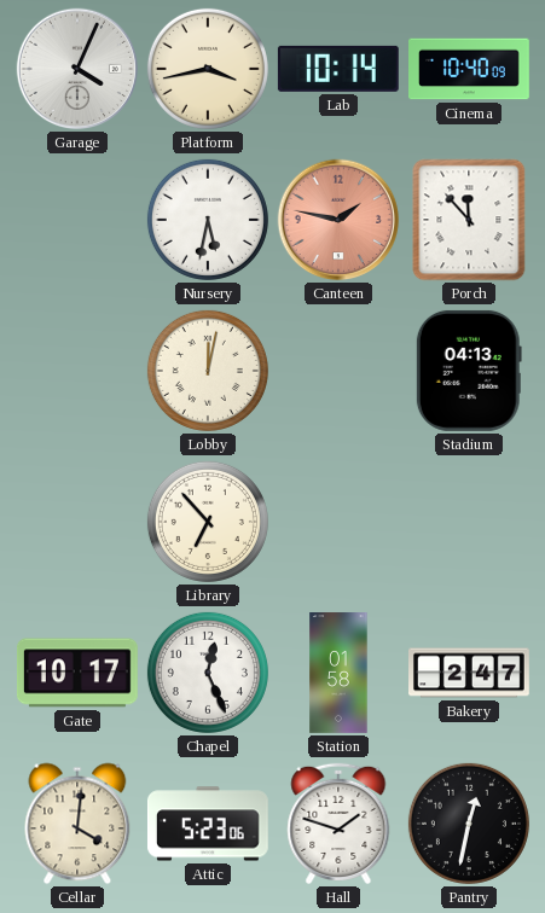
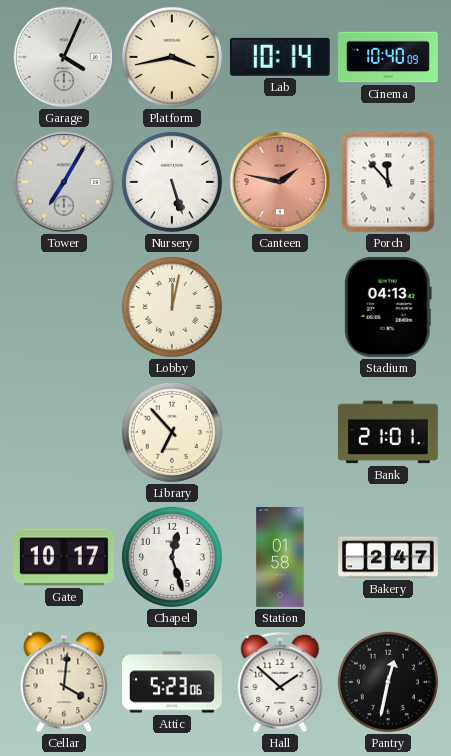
Tower: none -> 7:05 (64, 182)
Nursery: 5:32 -> 5:27 (172, 182)
Bank: none -> 21:01 (388, 432)
Chapel: 12:26 -> 12:27 (172, 557)
Hall: 1:48 -> 1:52 (280, 682)
